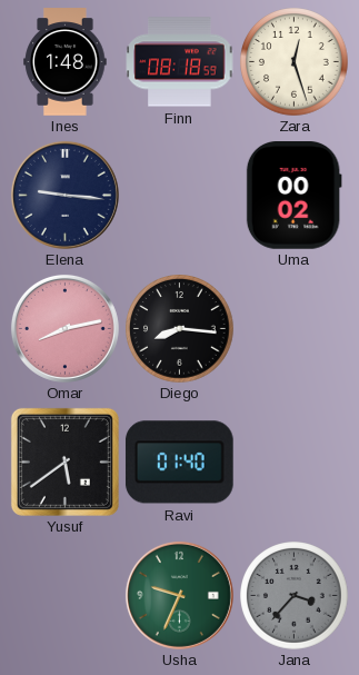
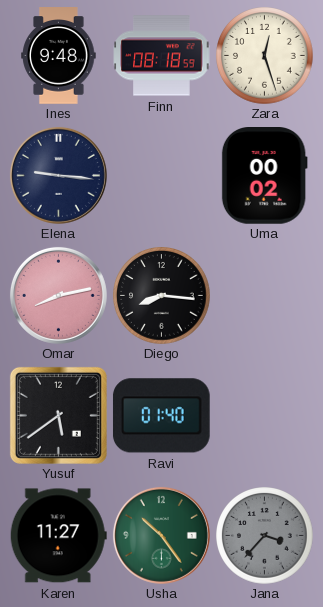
Ines: 1:48 -> 9:48 (59, 56)
Karen: none -> 11:27 (58, 536)
Usha: 9:34 -> 10:24 (161, 535)
